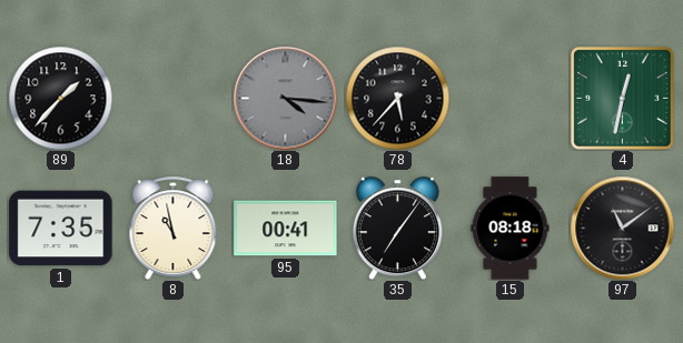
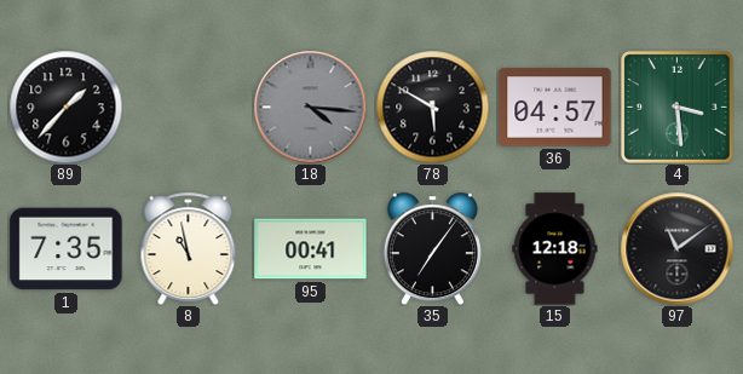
78: 5:37 -> 5:50 (432, 107)
36: none -> 04:57 (555, 108)
4: 12:32 -> 3:29 (678, 108)
15: 08:18 -> 12:18 (555, 249)
